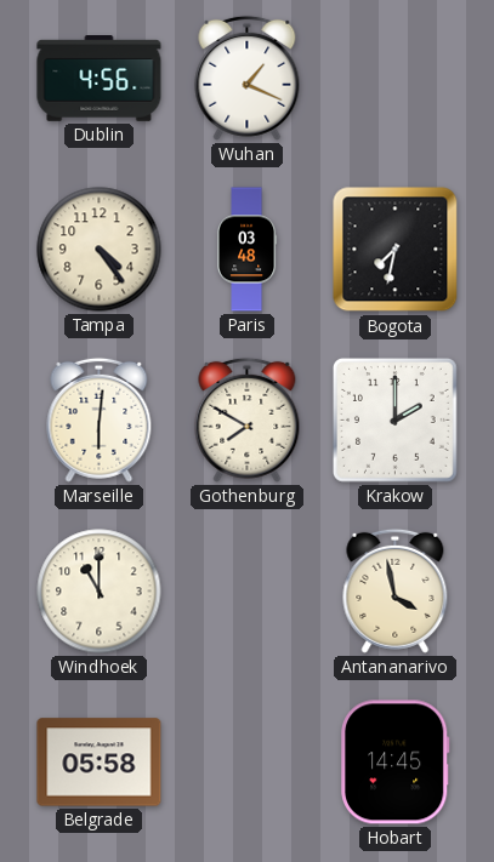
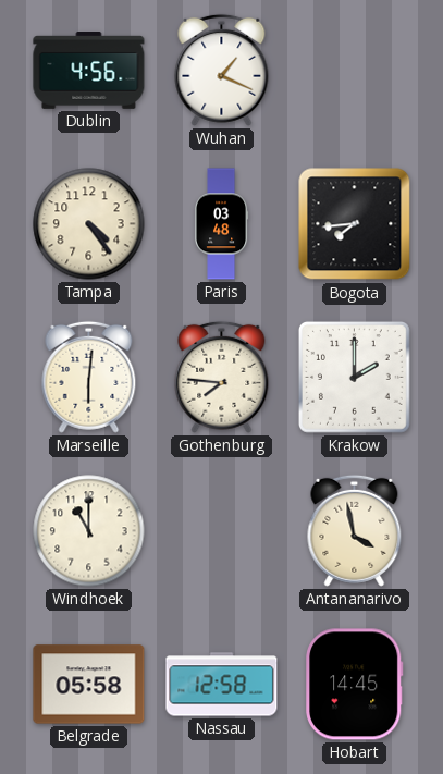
Bogota: 7:32 -> 7:44 (355, 224)
Gothenburg: 7:50 -> 7:46 (222, 377)
Nassau: none -> 12:58 (222, 685)
